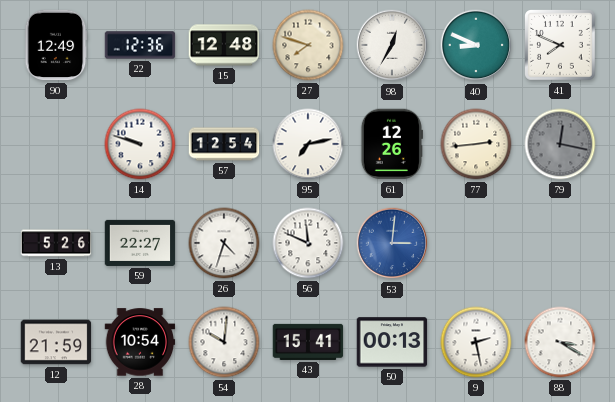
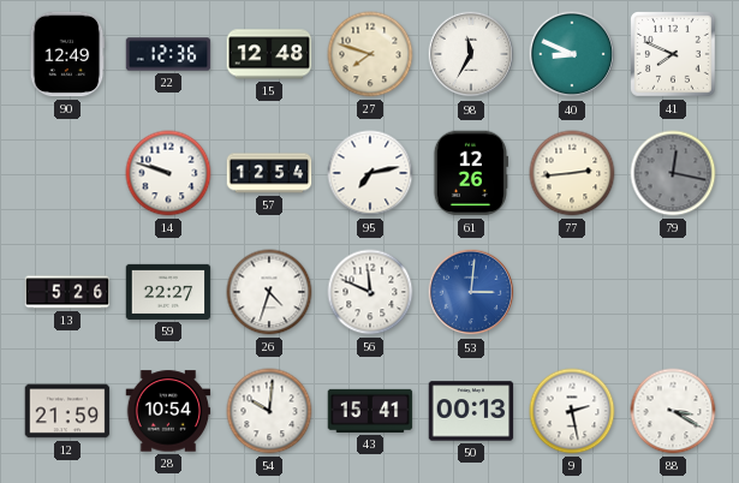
98: 12:35 -> 11:35 (471, 54)
